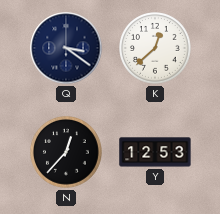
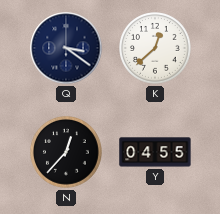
Y: 12:53 -> 04:55 (155, 152)
